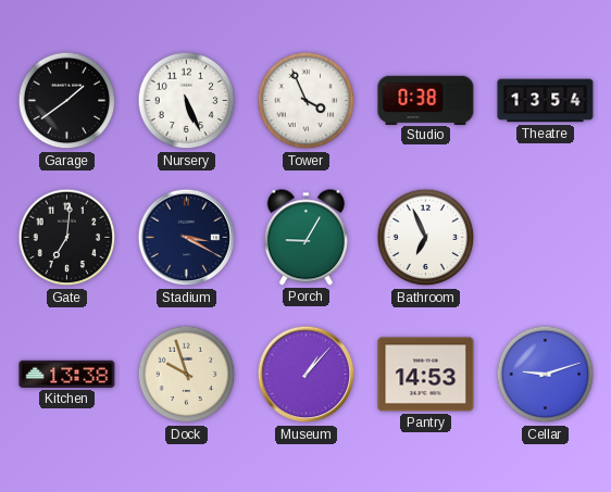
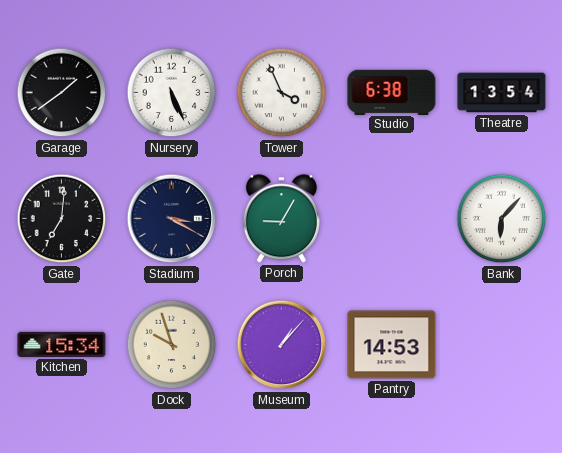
Studio: 0:38 -> 6:38 (392, 92)
Bathroom: 6:56 -> none (426, 238)
Bank: none -> 6:07 (502, 219)
Kitchen: 13:38 -> 15:34 (62, 344)
Cellar: 9:12 -> none (546, 375)
